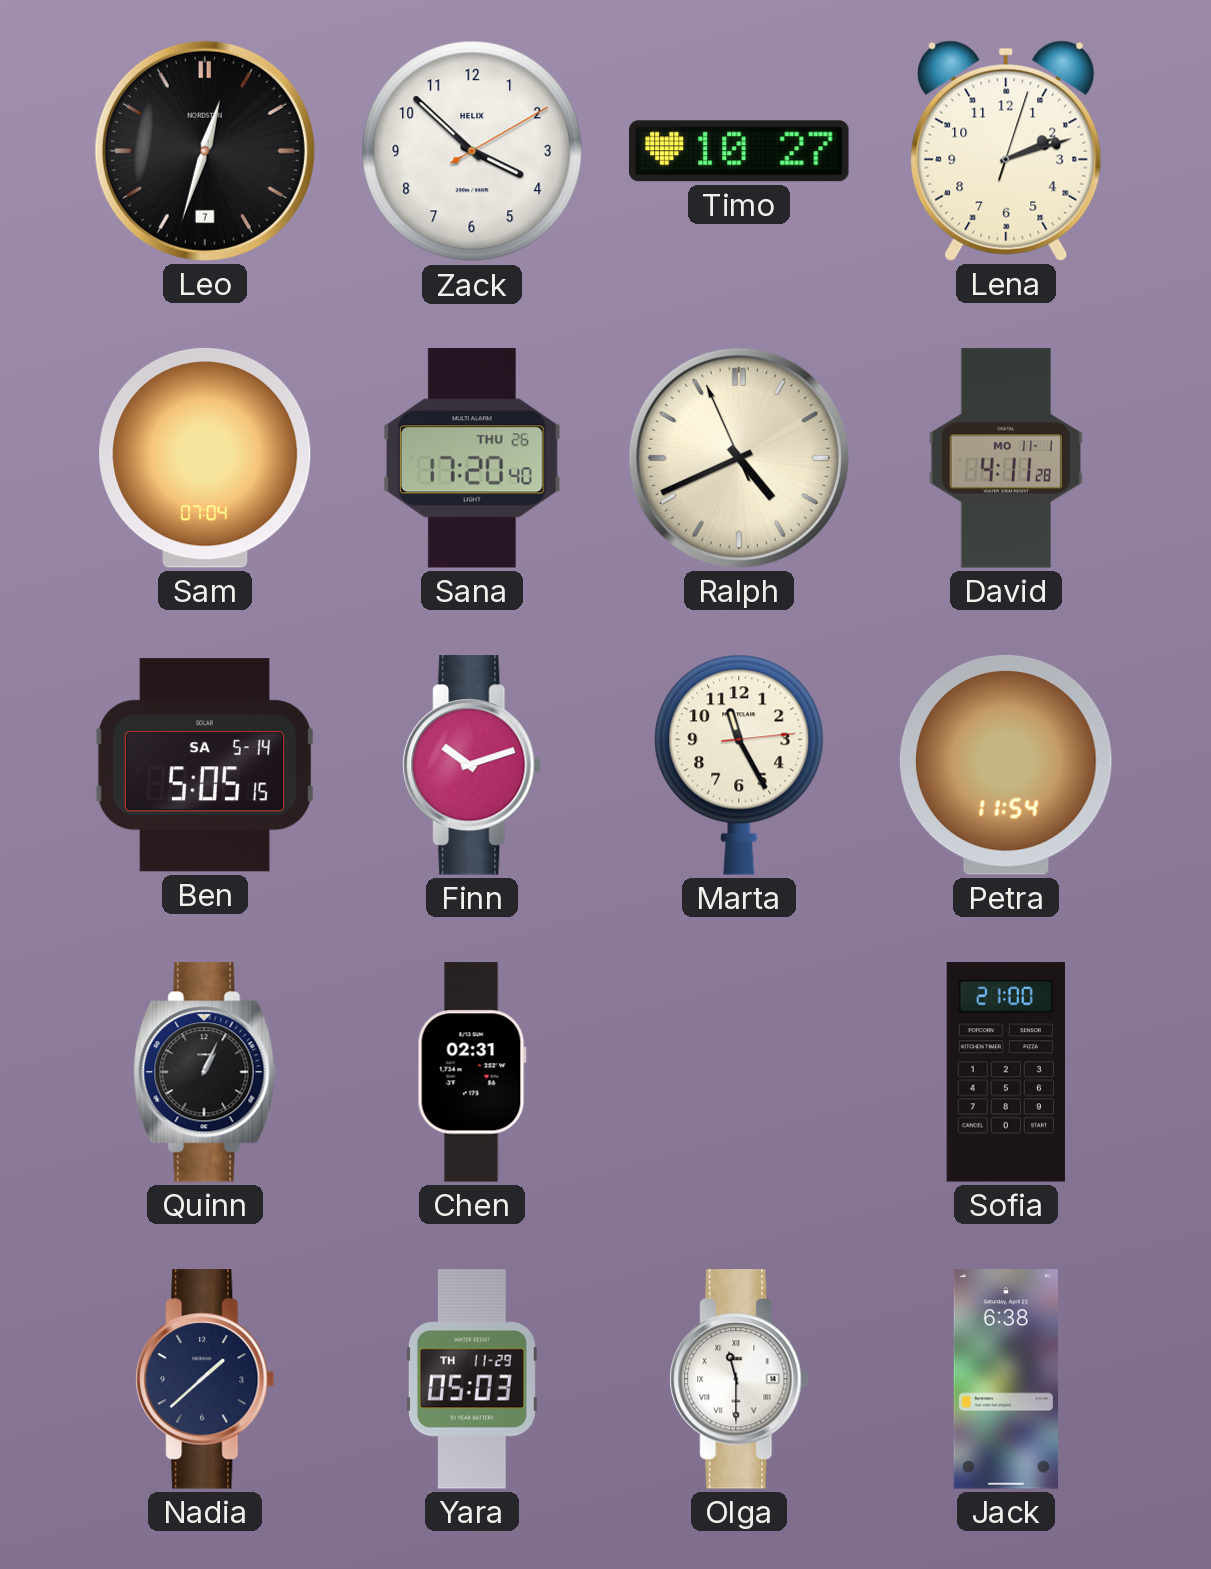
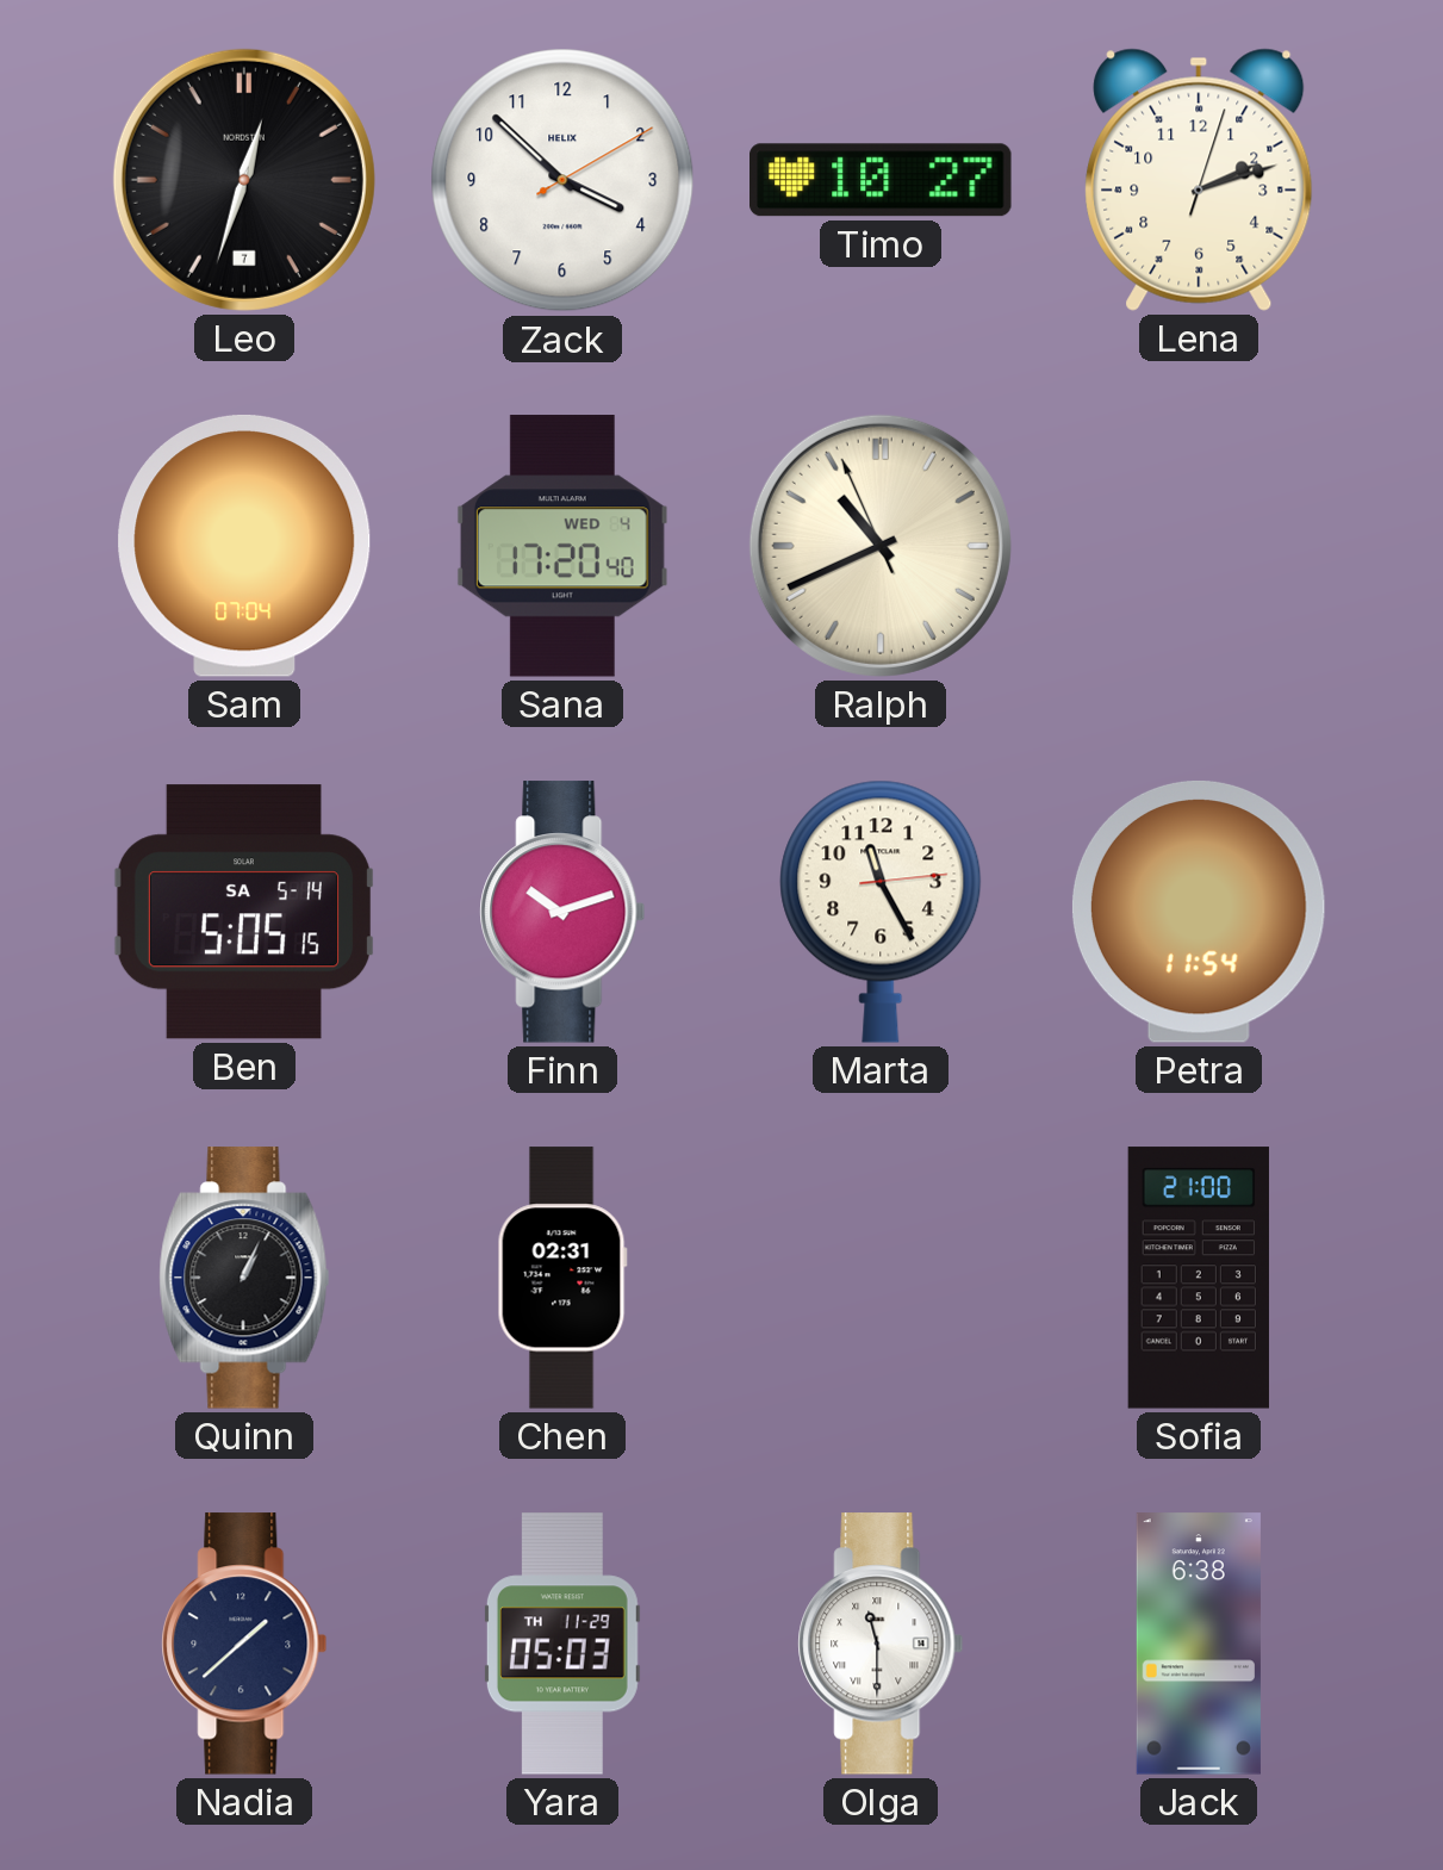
Sana date: THU 26 -> WED 4 (562, 546)
Ralph: 4:40 -> 10:40 (881, 546)
David: 4:11 -> none (1006, 458)
